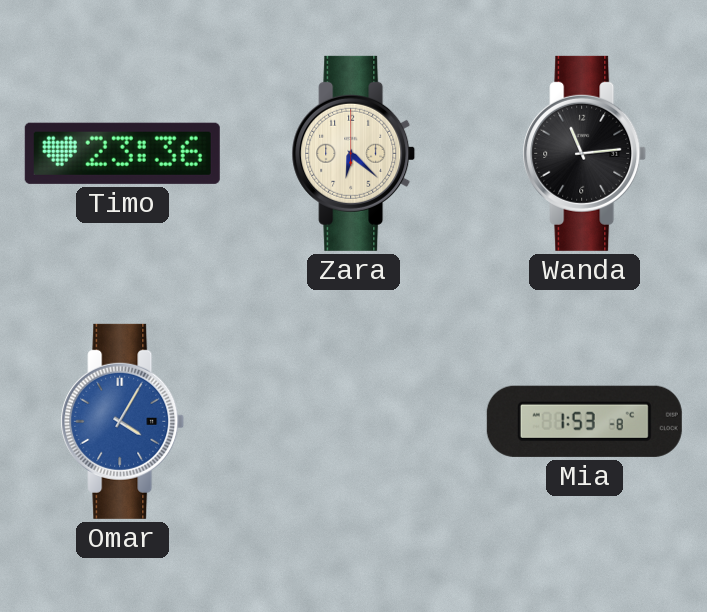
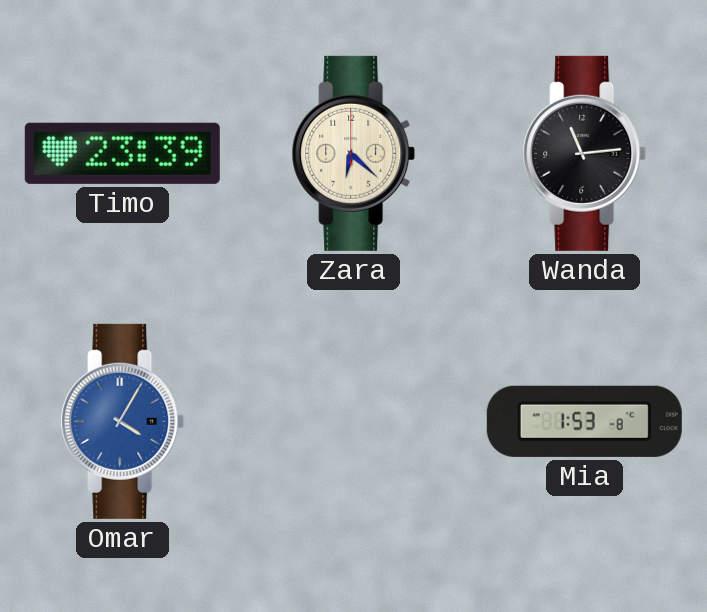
Timo: 23:36 -> 23:39 (122, 153)
